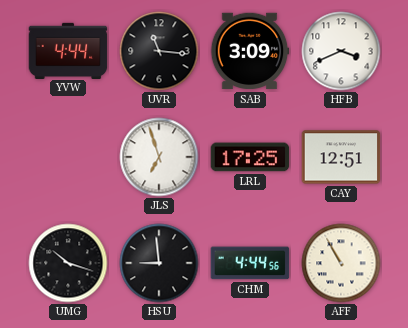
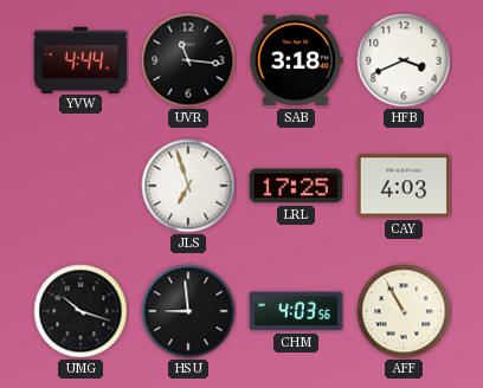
SAB: 3:09 -> 3:18 (296, 60)
CAY: 12:51 -> 4:03 (404, 186)
CHM: 4:44 -> 4:03 (296, 311)
